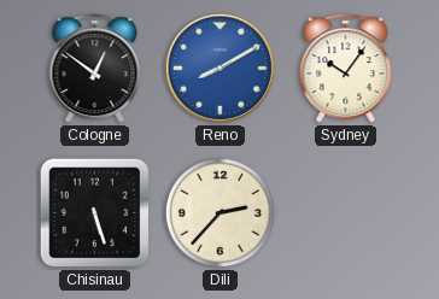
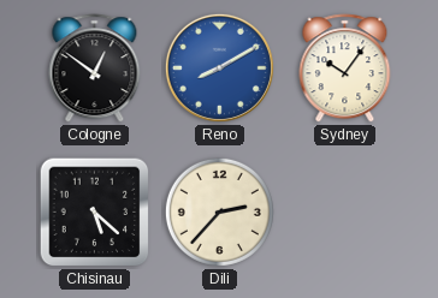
Chisinau: 5:27 -> 5:22 (95, 213)
